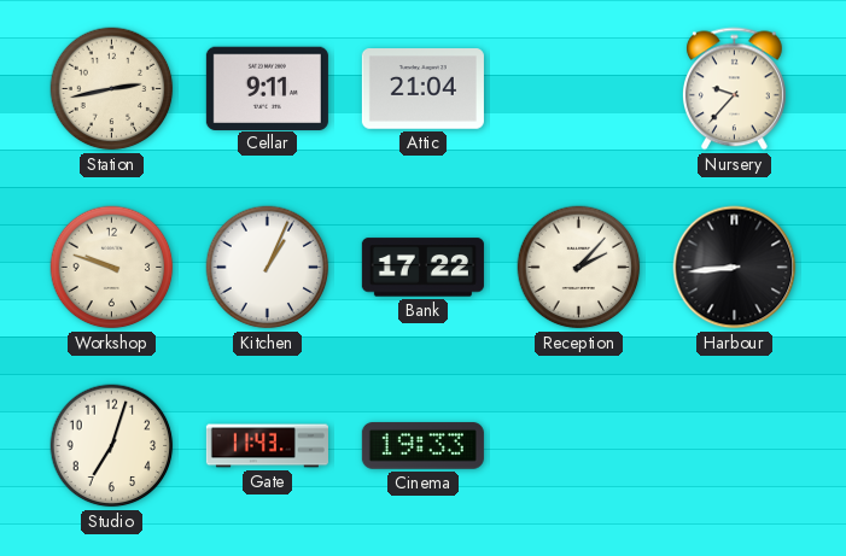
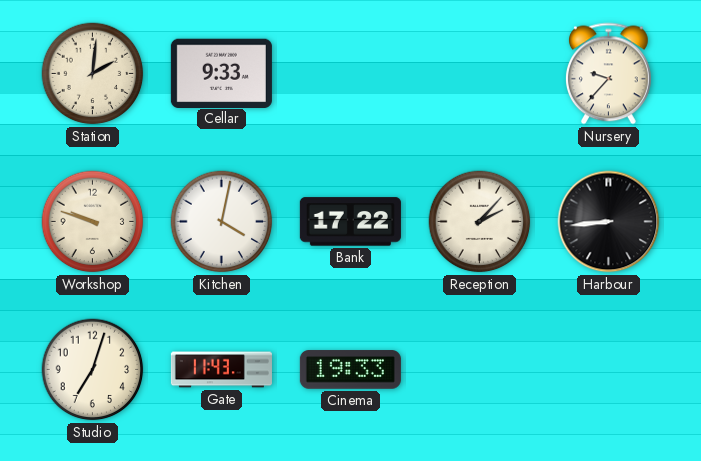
Station: 2:43 -> 2:01 (93, 74)
Cellar: 9:11 -> 9:33 (221, 73)
Attic: 21:04 -> none (422, 89)
Kitchen: 1:04 -> 4:02 (222, 222)
